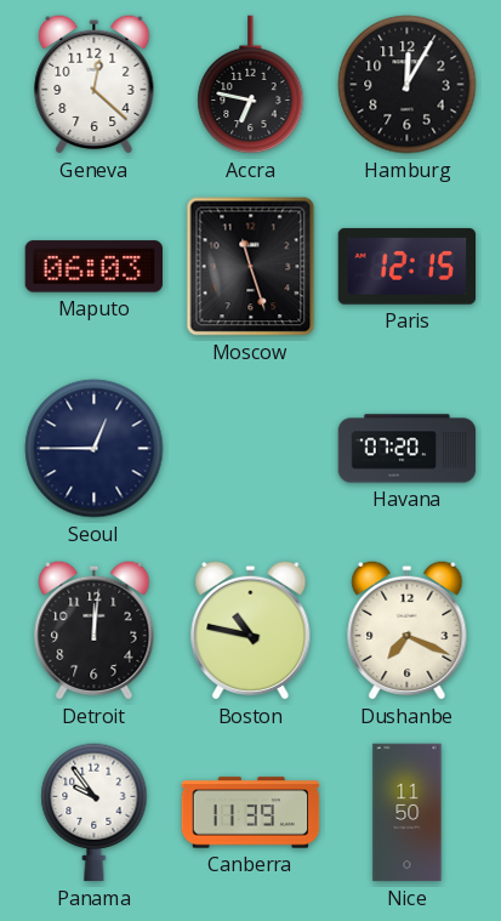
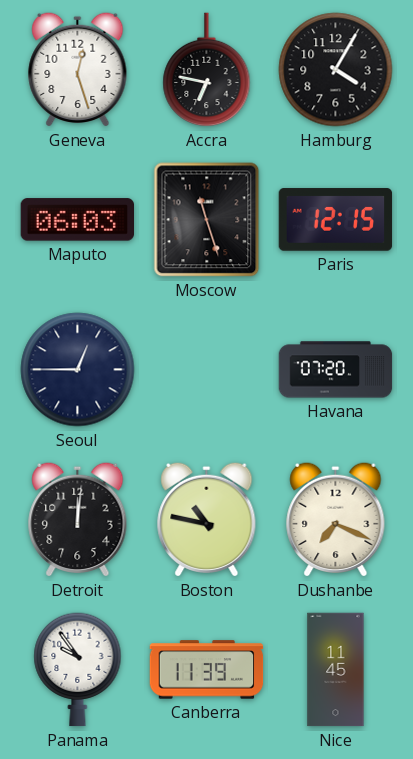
Geneva: 12:22 -> 12:27 (78, 69)
Hamburg: 12:05 -> 4:05 (336, 70)
Nice: 11:50 -> 11:45 (336, 670)
